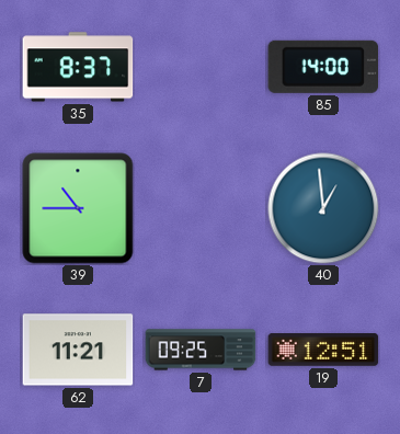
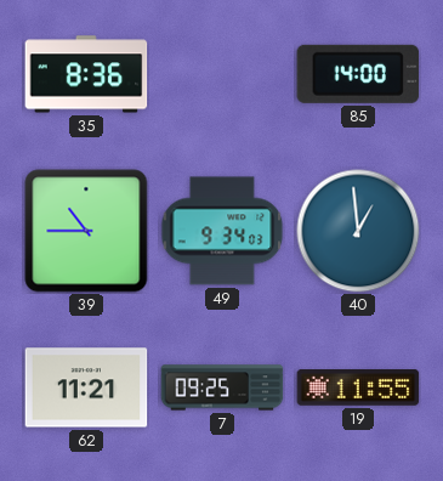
35: 8:37 -> 8:36 (86, 74)
49: none -> 9:34 (222, 231)
19: 12:51 -> 11:55 (358, 389)
